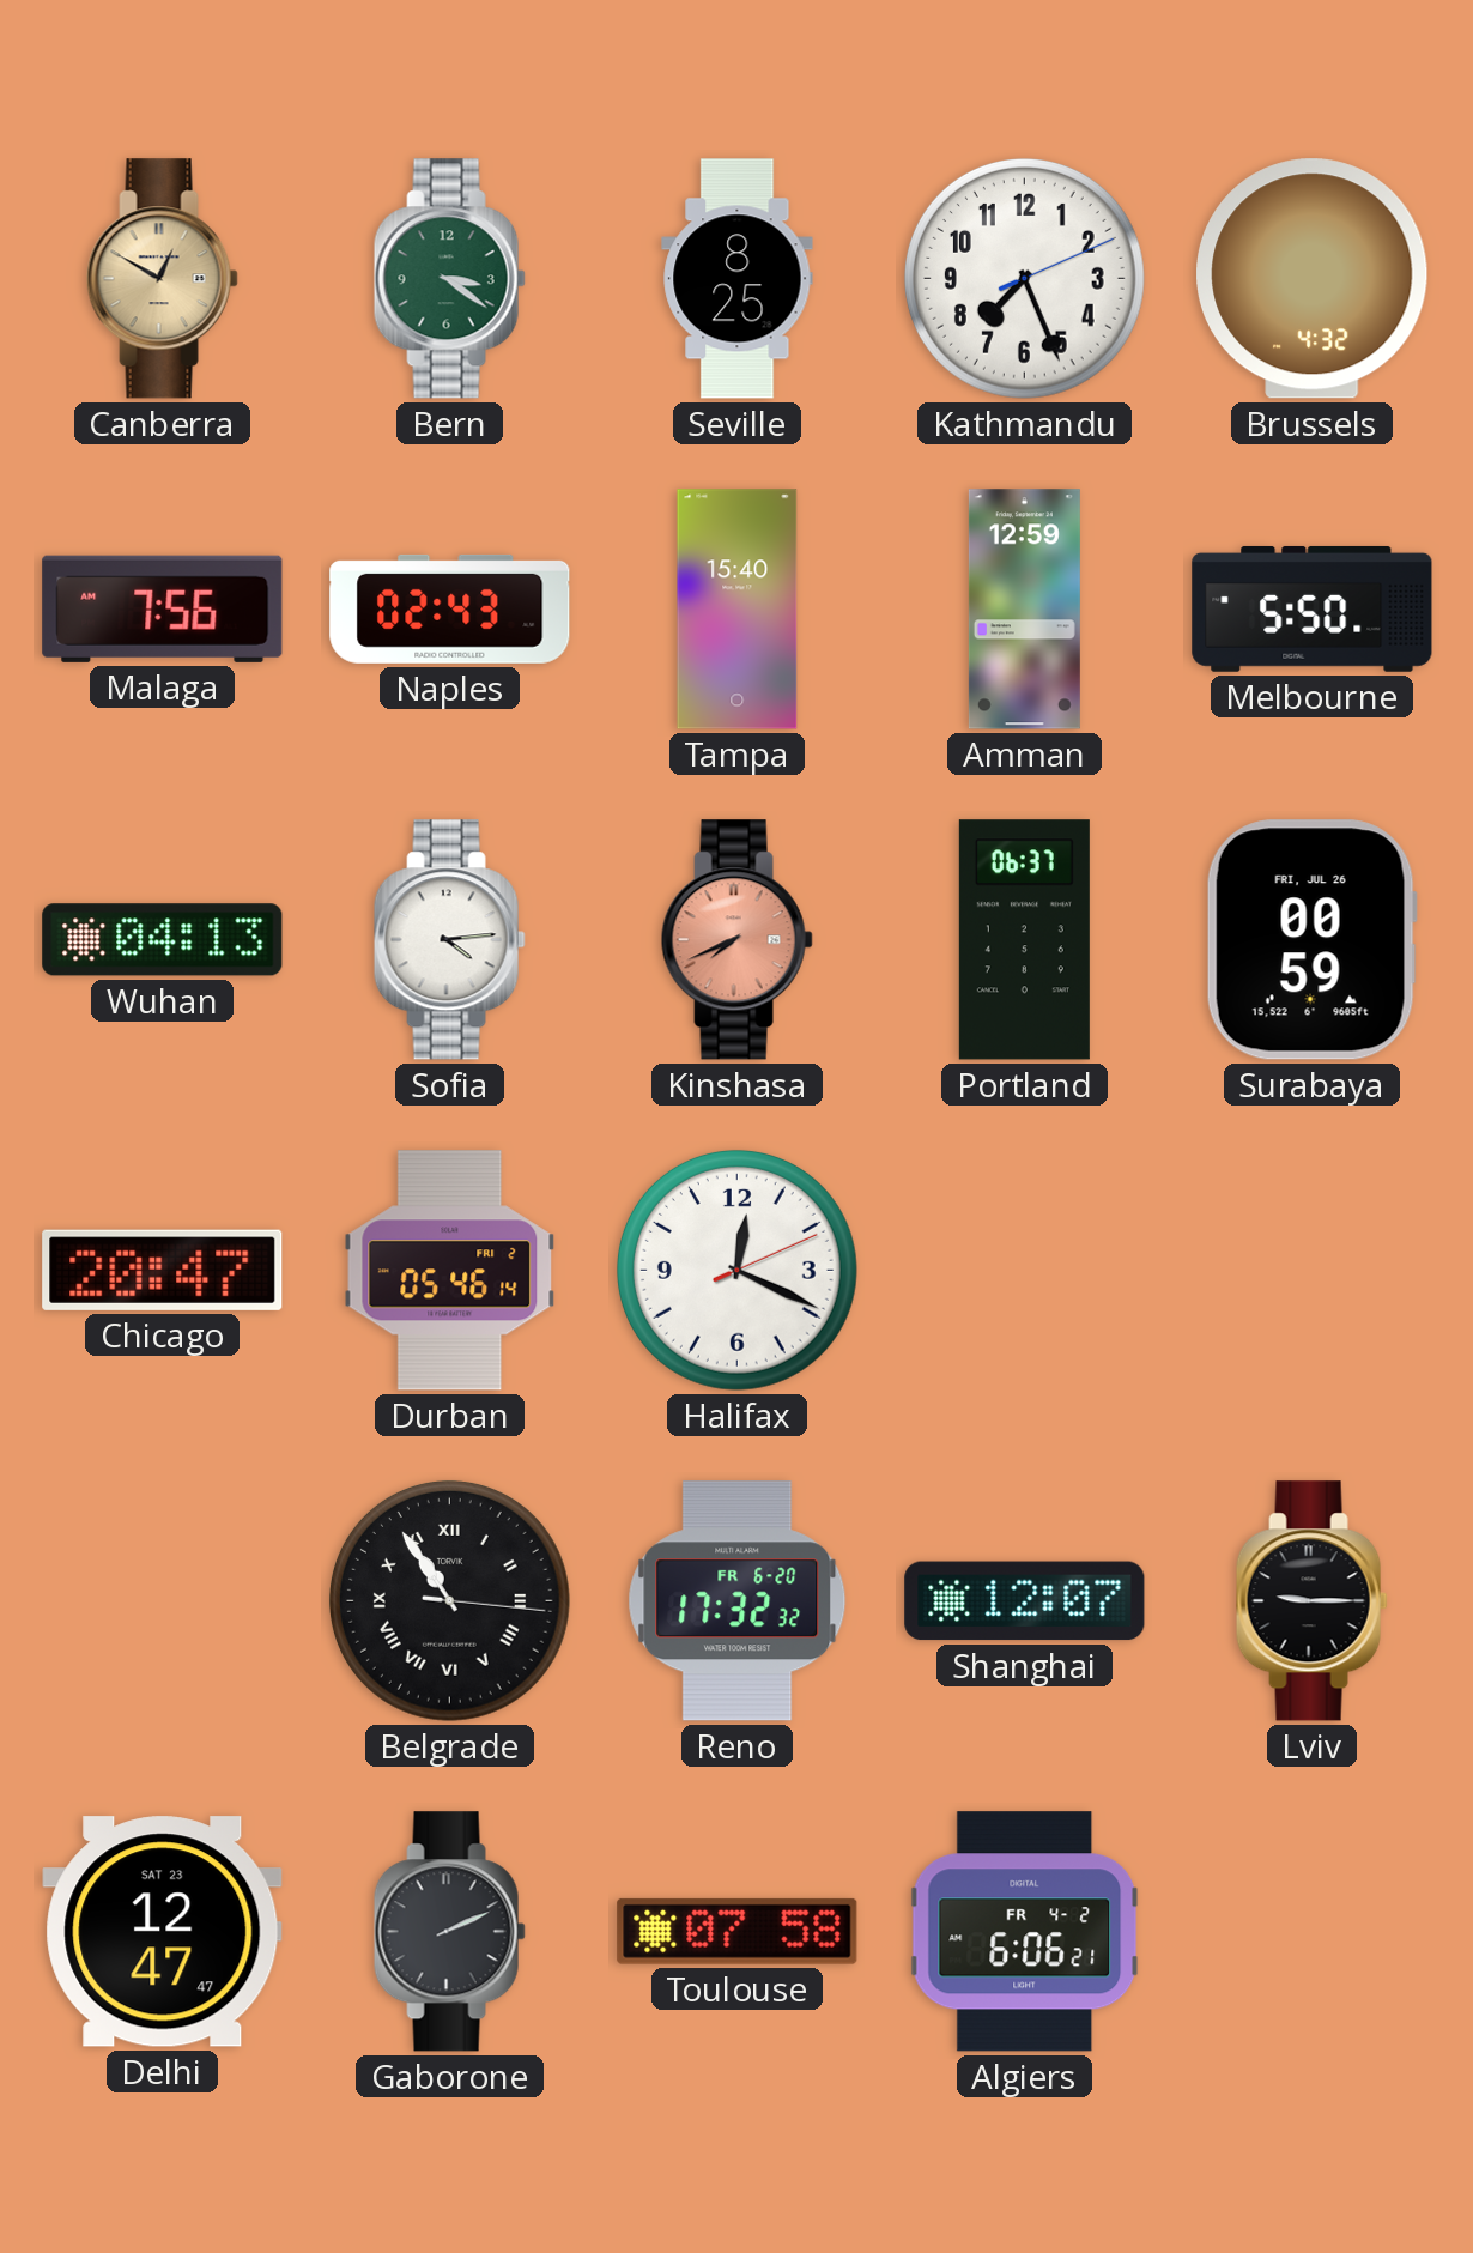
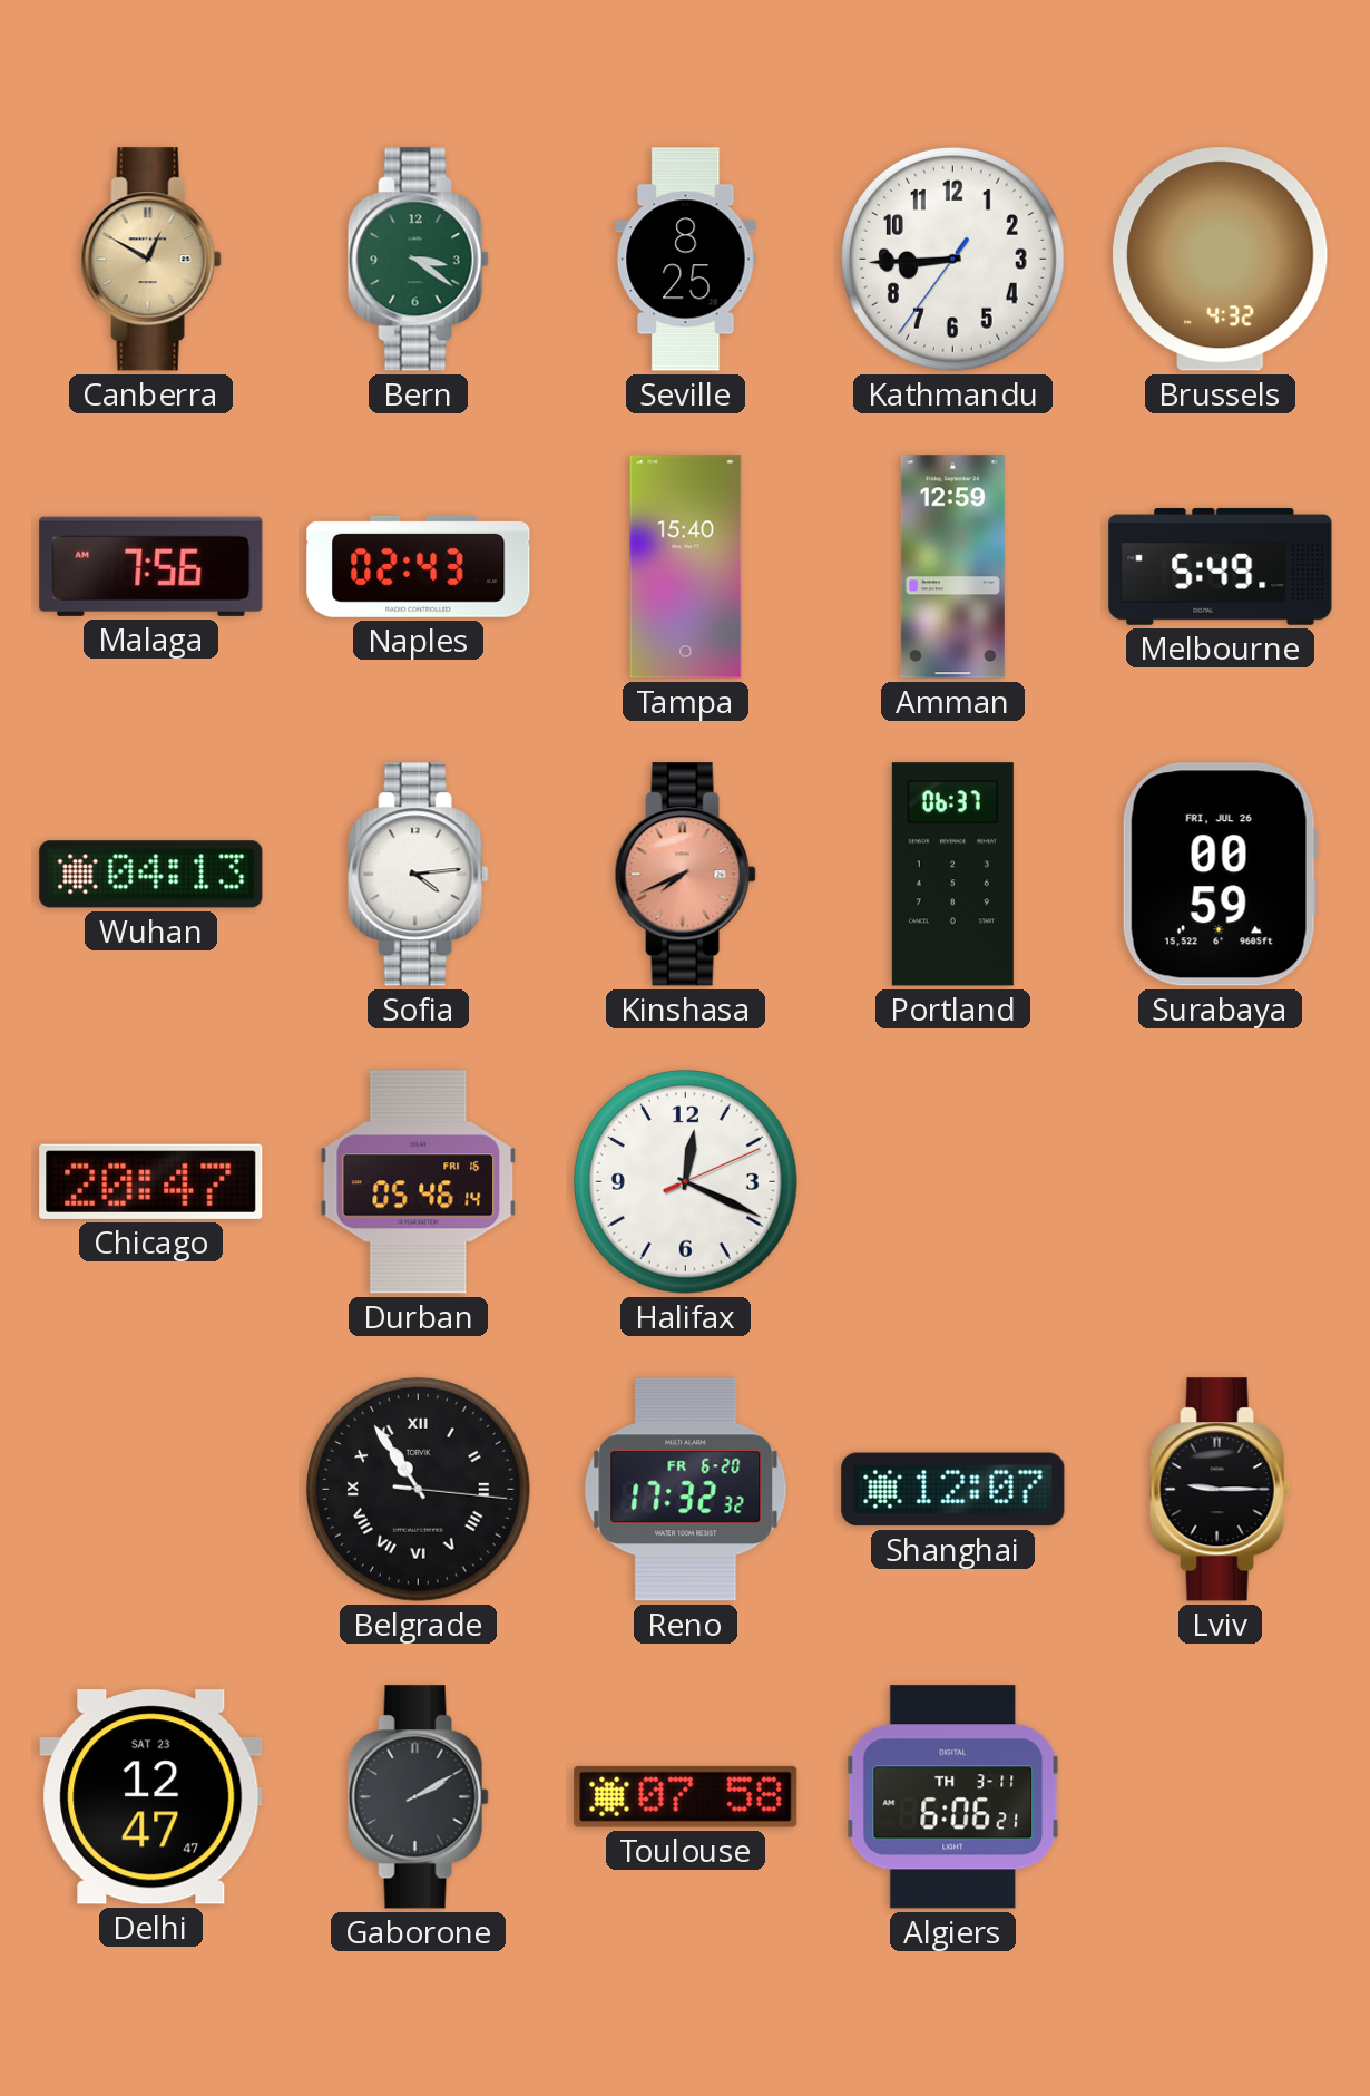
Kathmandu: 7:26 -> 8:44 (952, 259)
Melbourne: 5:50 -> 5:49 (1221, 566)
Durban date: FRI 2 -> FRI 16 (419, 1182)
Gaborone: 2:11 -> 2:10 (418, 1797)
Algiers date: FR 4-2 -> TH 3-11 (953, 1797)
